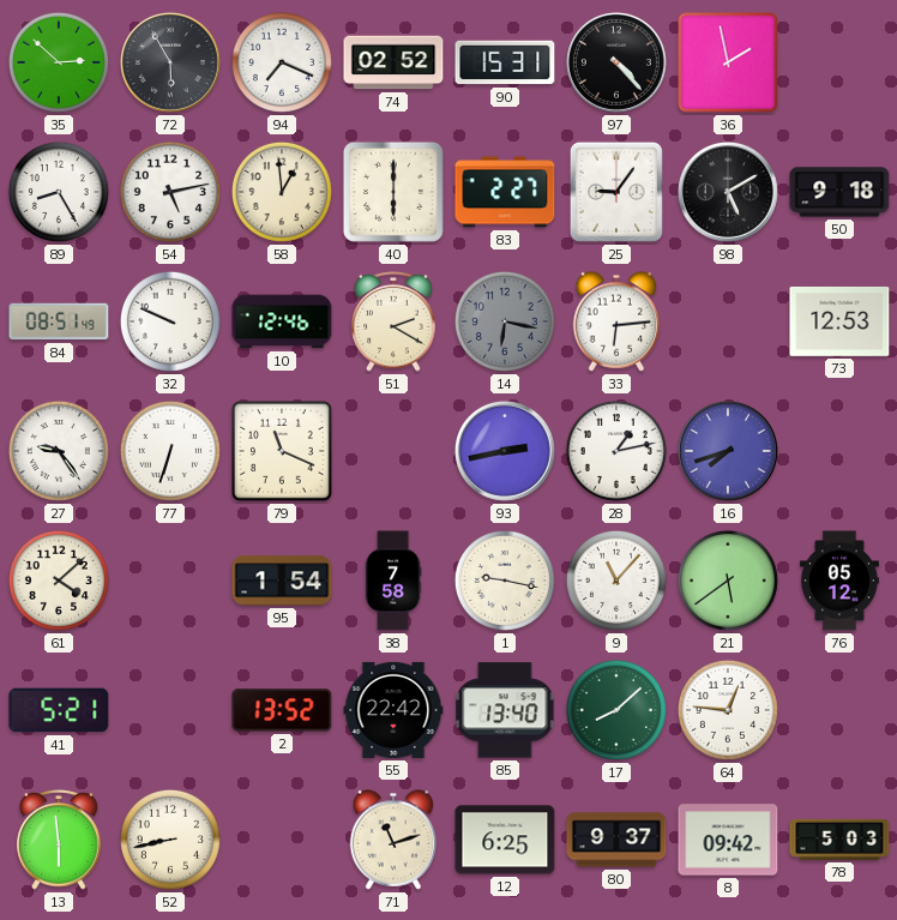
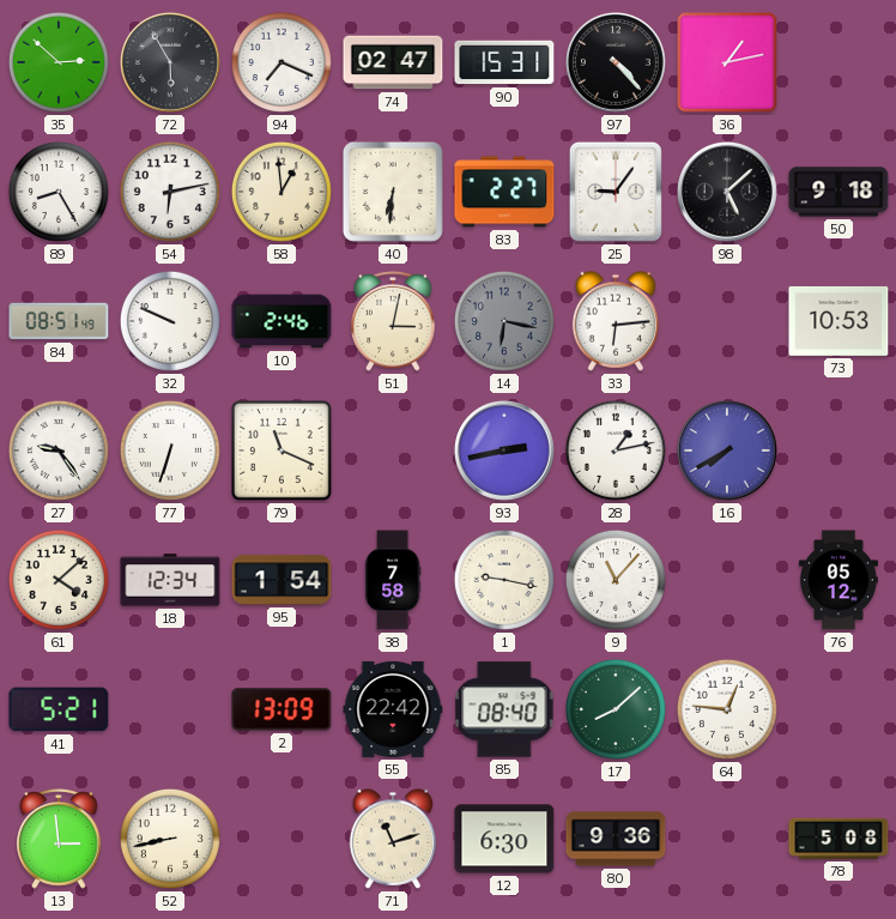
74: 02:52 -> 02:47 (393, 62)
36: 1:58 -> 1:13 (727, 62)
54: 5:13 -> 6:13 (170, 192)
40: 6:00 -> 6:31 (393, 192)
98: 5:10 -> 5:08 (727, 192)
10: 12:46 -> 2:46 (281, 321)
51: 2:20 -> 3:02 (393, 321)
73: 12:53 -> 10:53 (839, 321)
16: 7:42 -> 7:40 (727, 451)
18: none -> 12:34 (170, 580)
21: 5:39 -> none (728, 581)
2: 13:52 -> 13:09 (281, 709)
85: 13:40 -> 08:40 (504, 709)
13: 5:59 -> 2:59 (59, 839)
12: 6:25 -> 6:30 (504, 839)
80: 9:37 -> 9:36 (616, 839)
8: 09:42 -> none (728, 840)
78: 5:03 -> 5:08 (839, 839)
